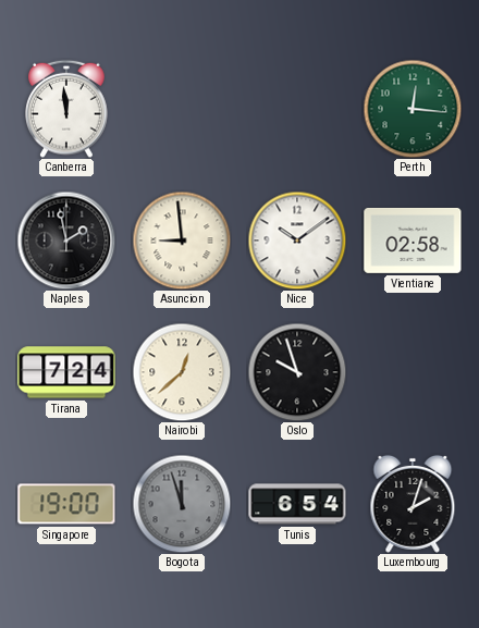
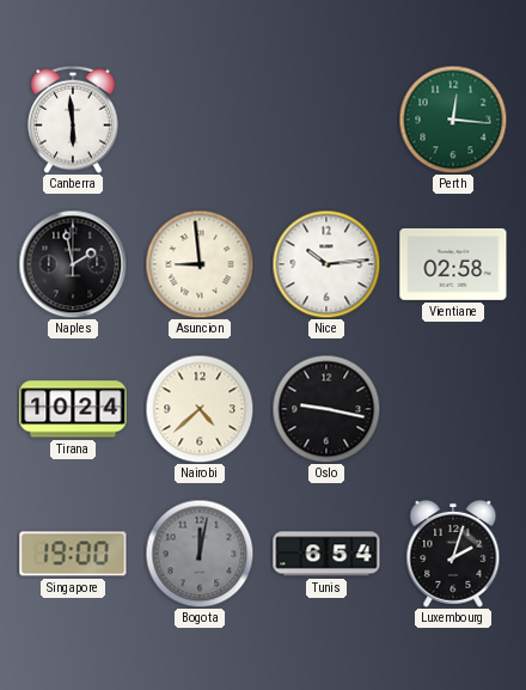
Canberra: 11:59 -> 5:59 (74, 120)
Nice: 10:09 -> 10:14 (326, 264)
Tirana: 7:24 -> 10:24 (73, 409)
Nairobi: 12:38 -> 4:38 (200, 409)
Oslo: 9:57 -> 9:17 (326, 409)
Bogota: 11:57 -> 12:02 (200, 554)
